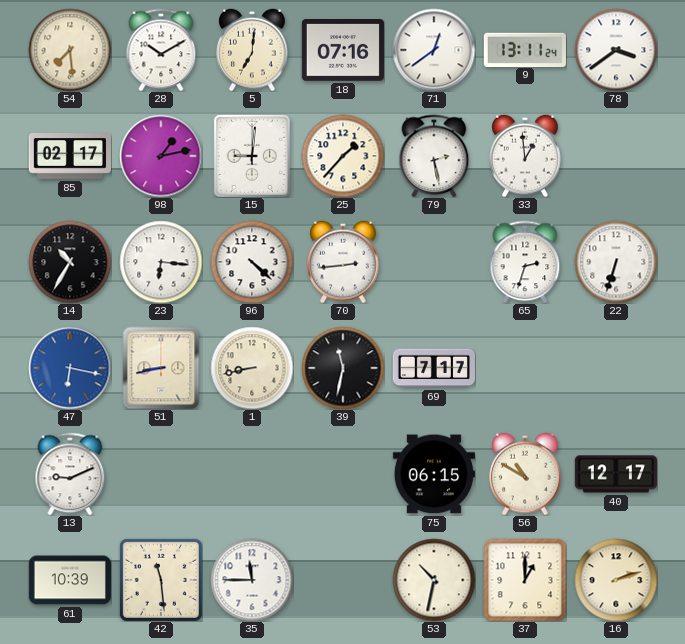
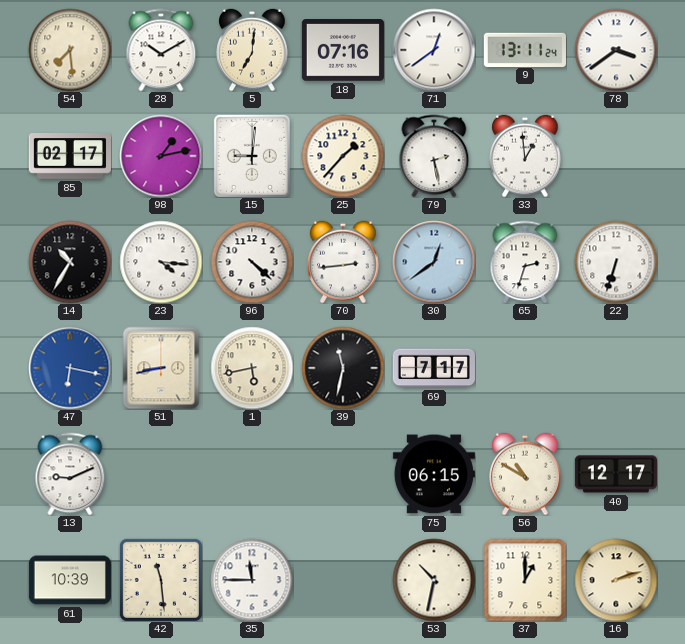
23: 6:16 -> 4:16 (161, 262)
30: none -> 12:39 (434, 262)
1: 8:43 -> 5:43 (252, 368)
